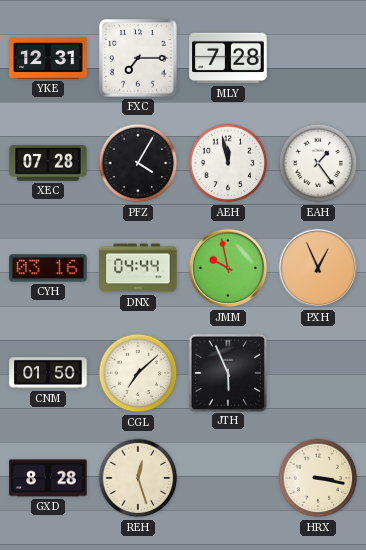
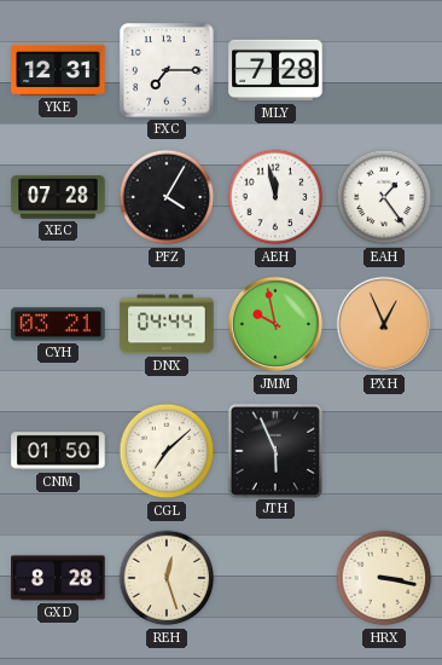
CYH: 03:16 -> 03:21 (58, 324)
